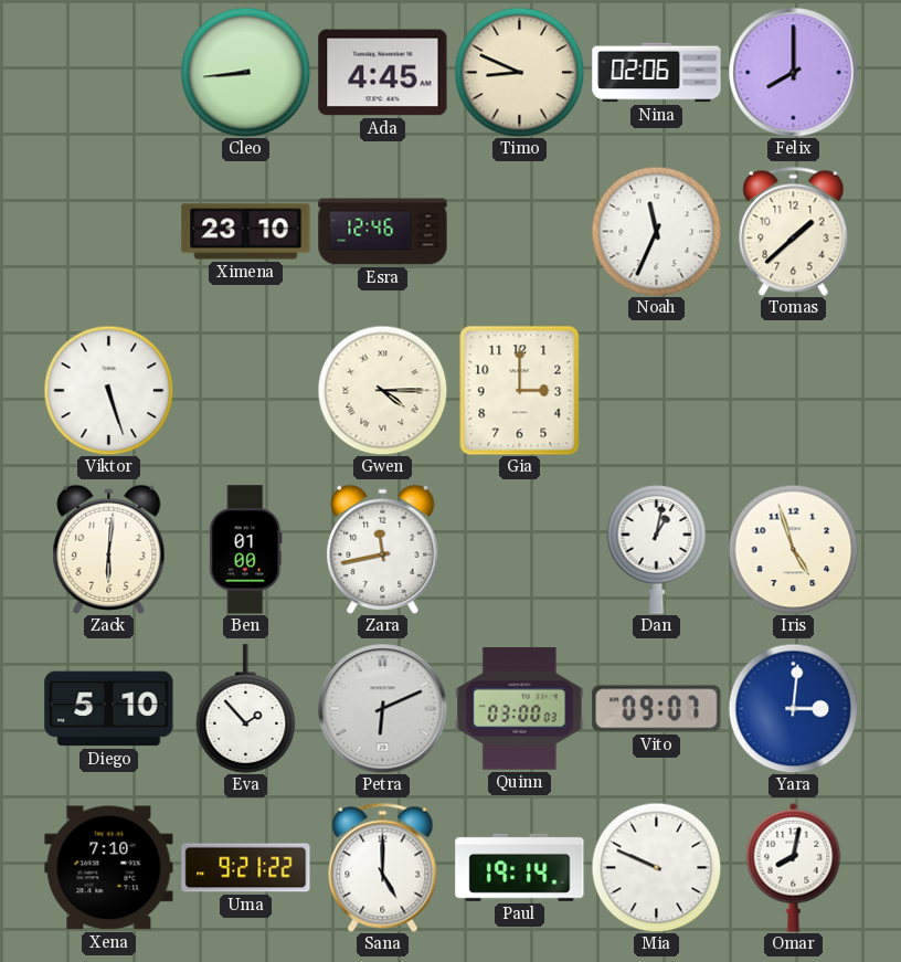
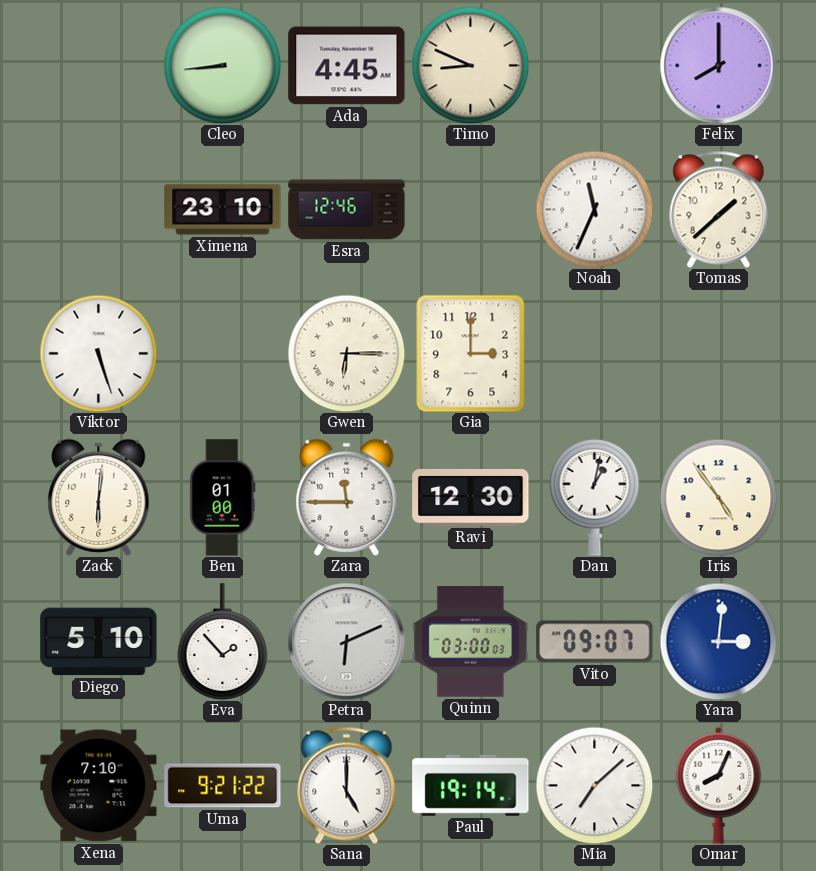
Nina: 02:06 -> none (657, 73)
Gwen: 4:15 -> 6:15 (346, 353)
Zara: 11:43 -> 11:45 (347, 497)
Ravi: none -> 12:30 (471, 497)
Iris: 4:57 -> 4:54 (718, 497)
Mia: 9:49 -> 7:08 (594, 785)
Omar: 8:02 -> 8:04 (719, 785)
